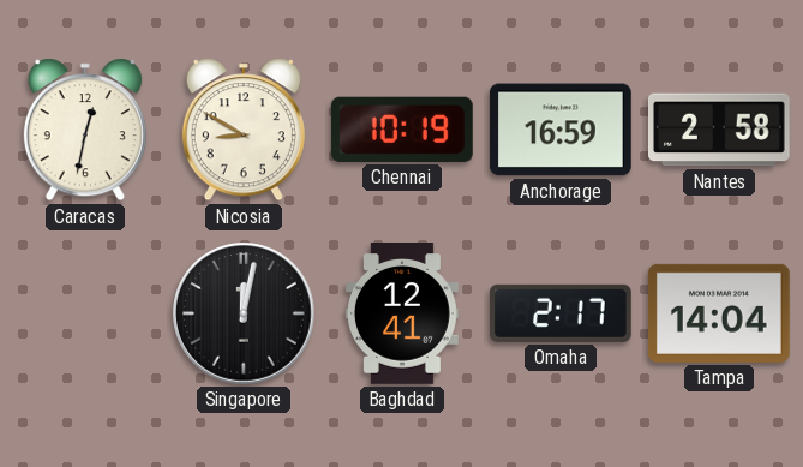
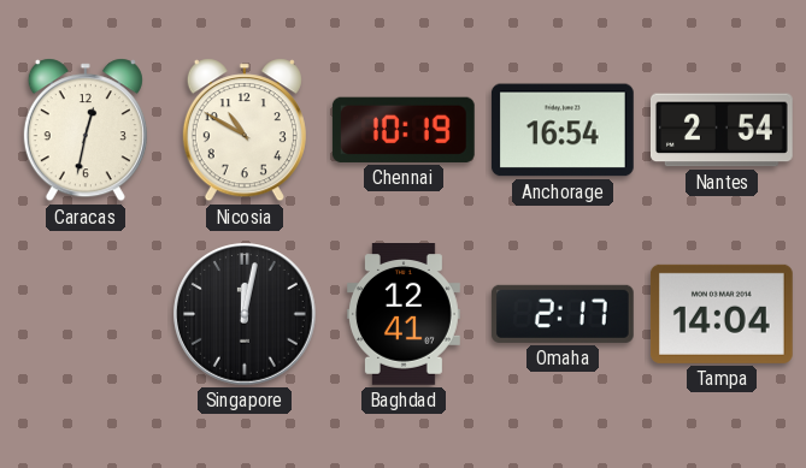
Nicosia: 8:50 -> 10:50 (245, 130)
Anchorage: 16:59 -> 16:54 (563, 130)
Nantes: 2:58 -> 2:54 (722, 130)
